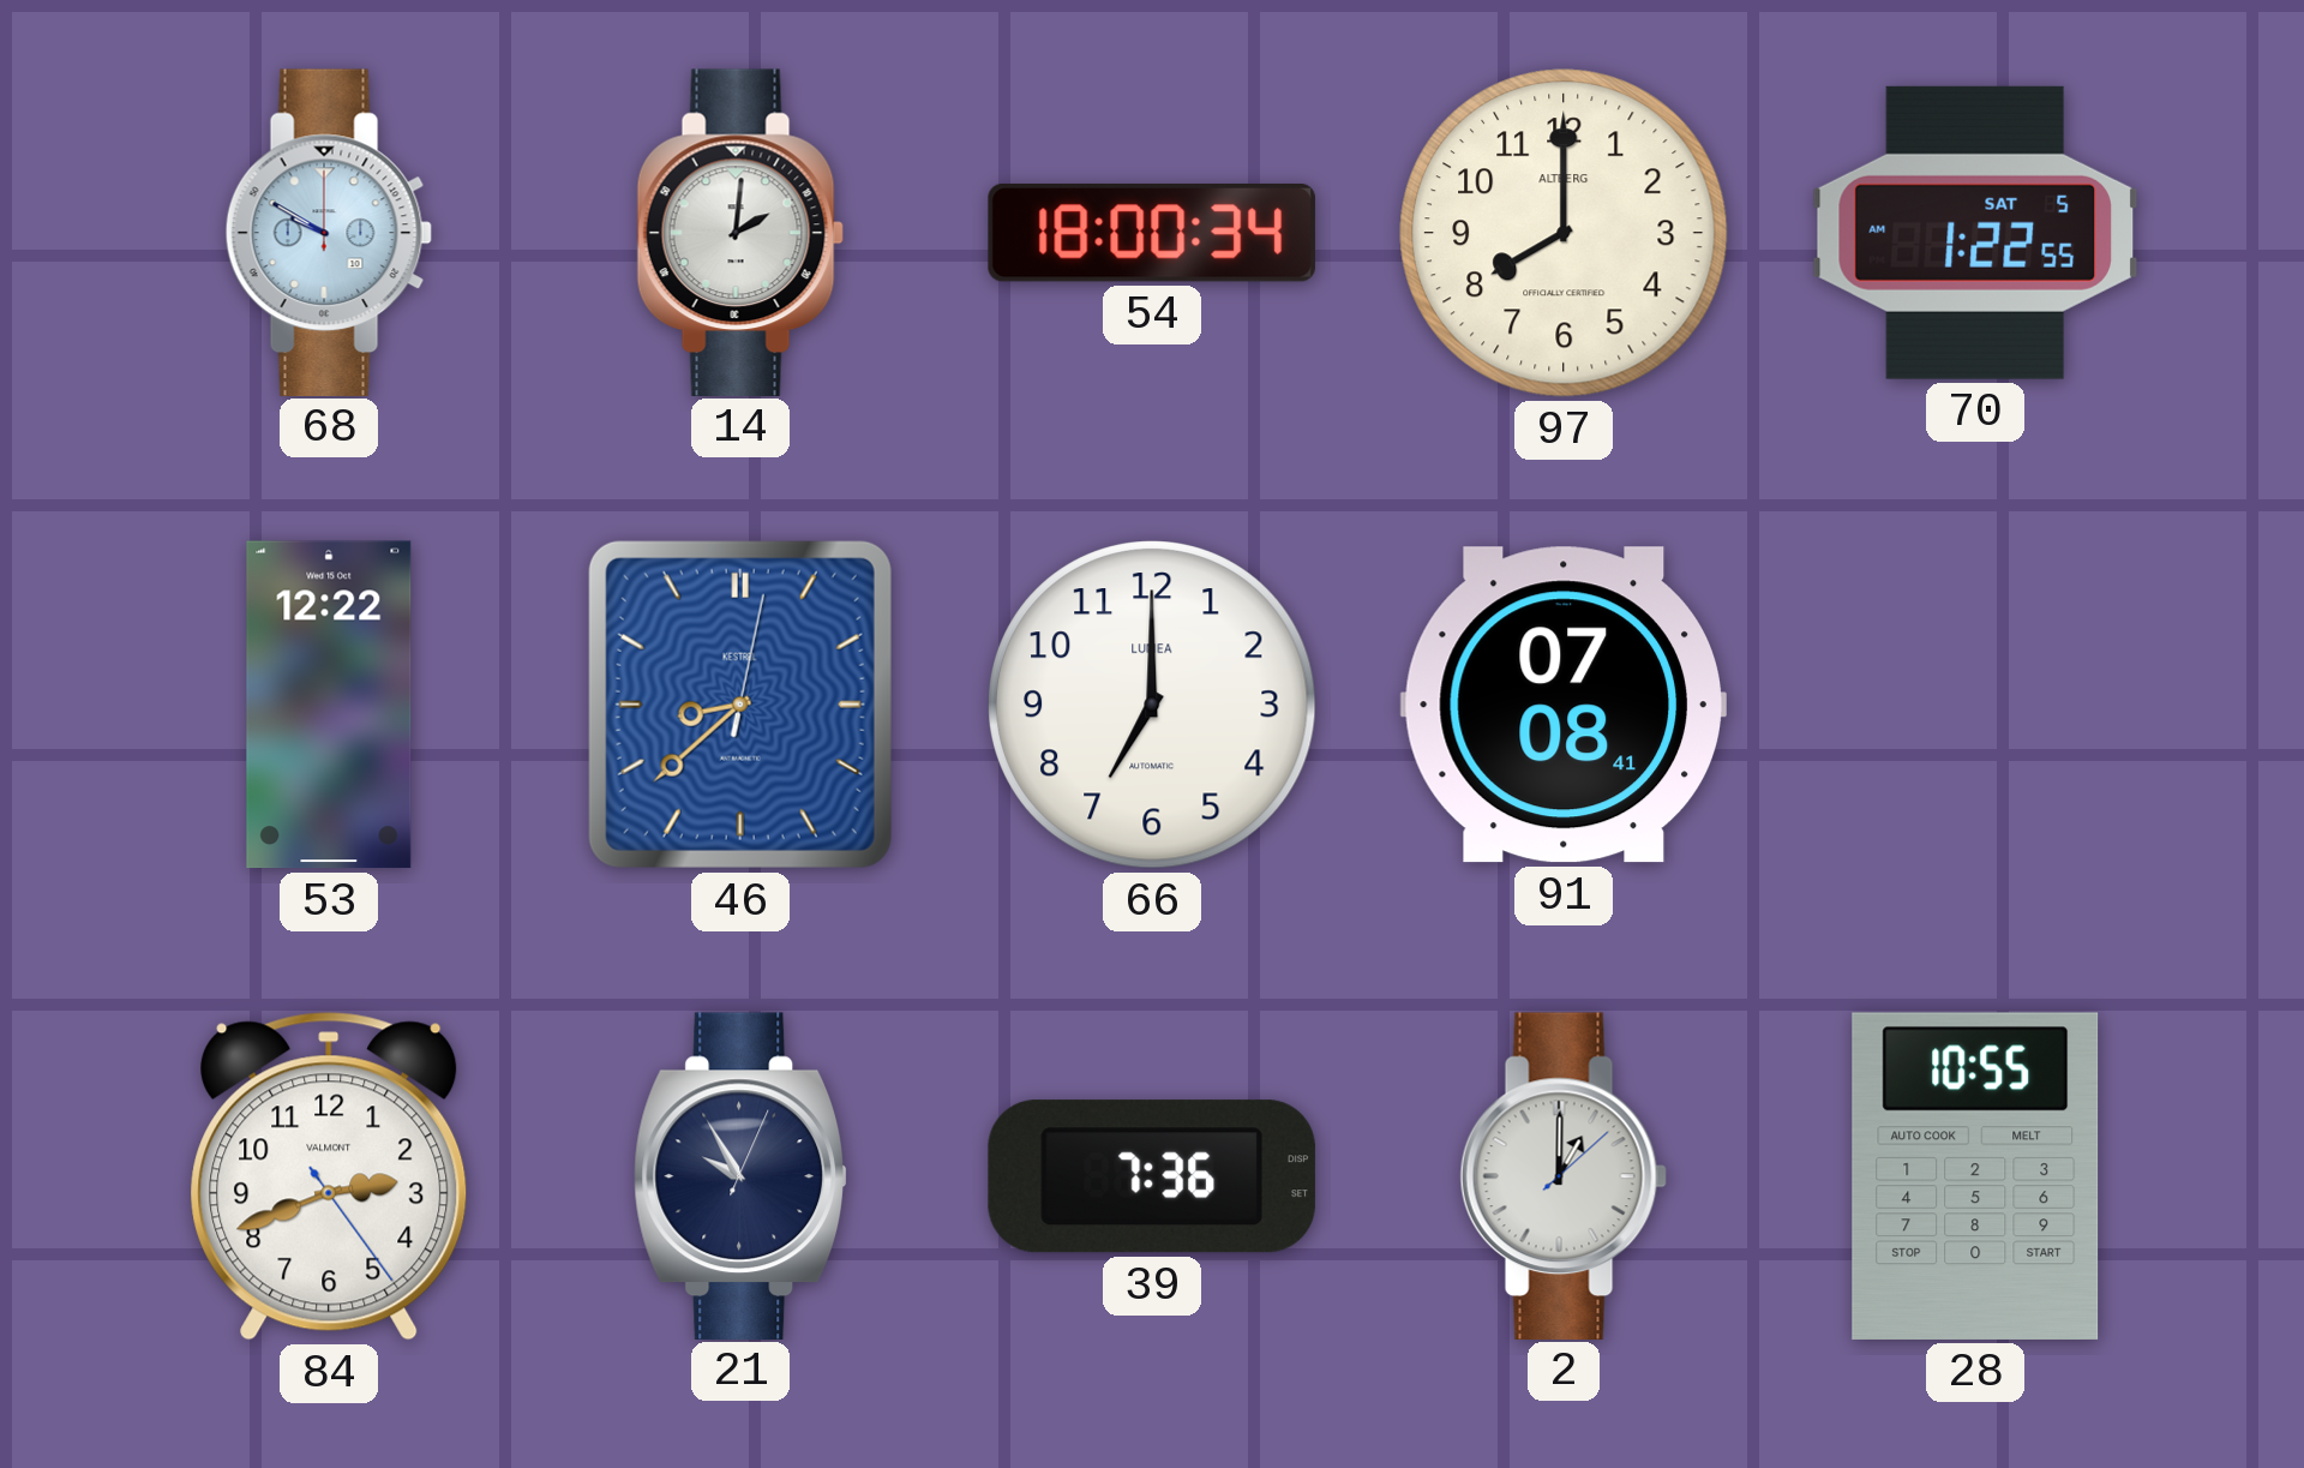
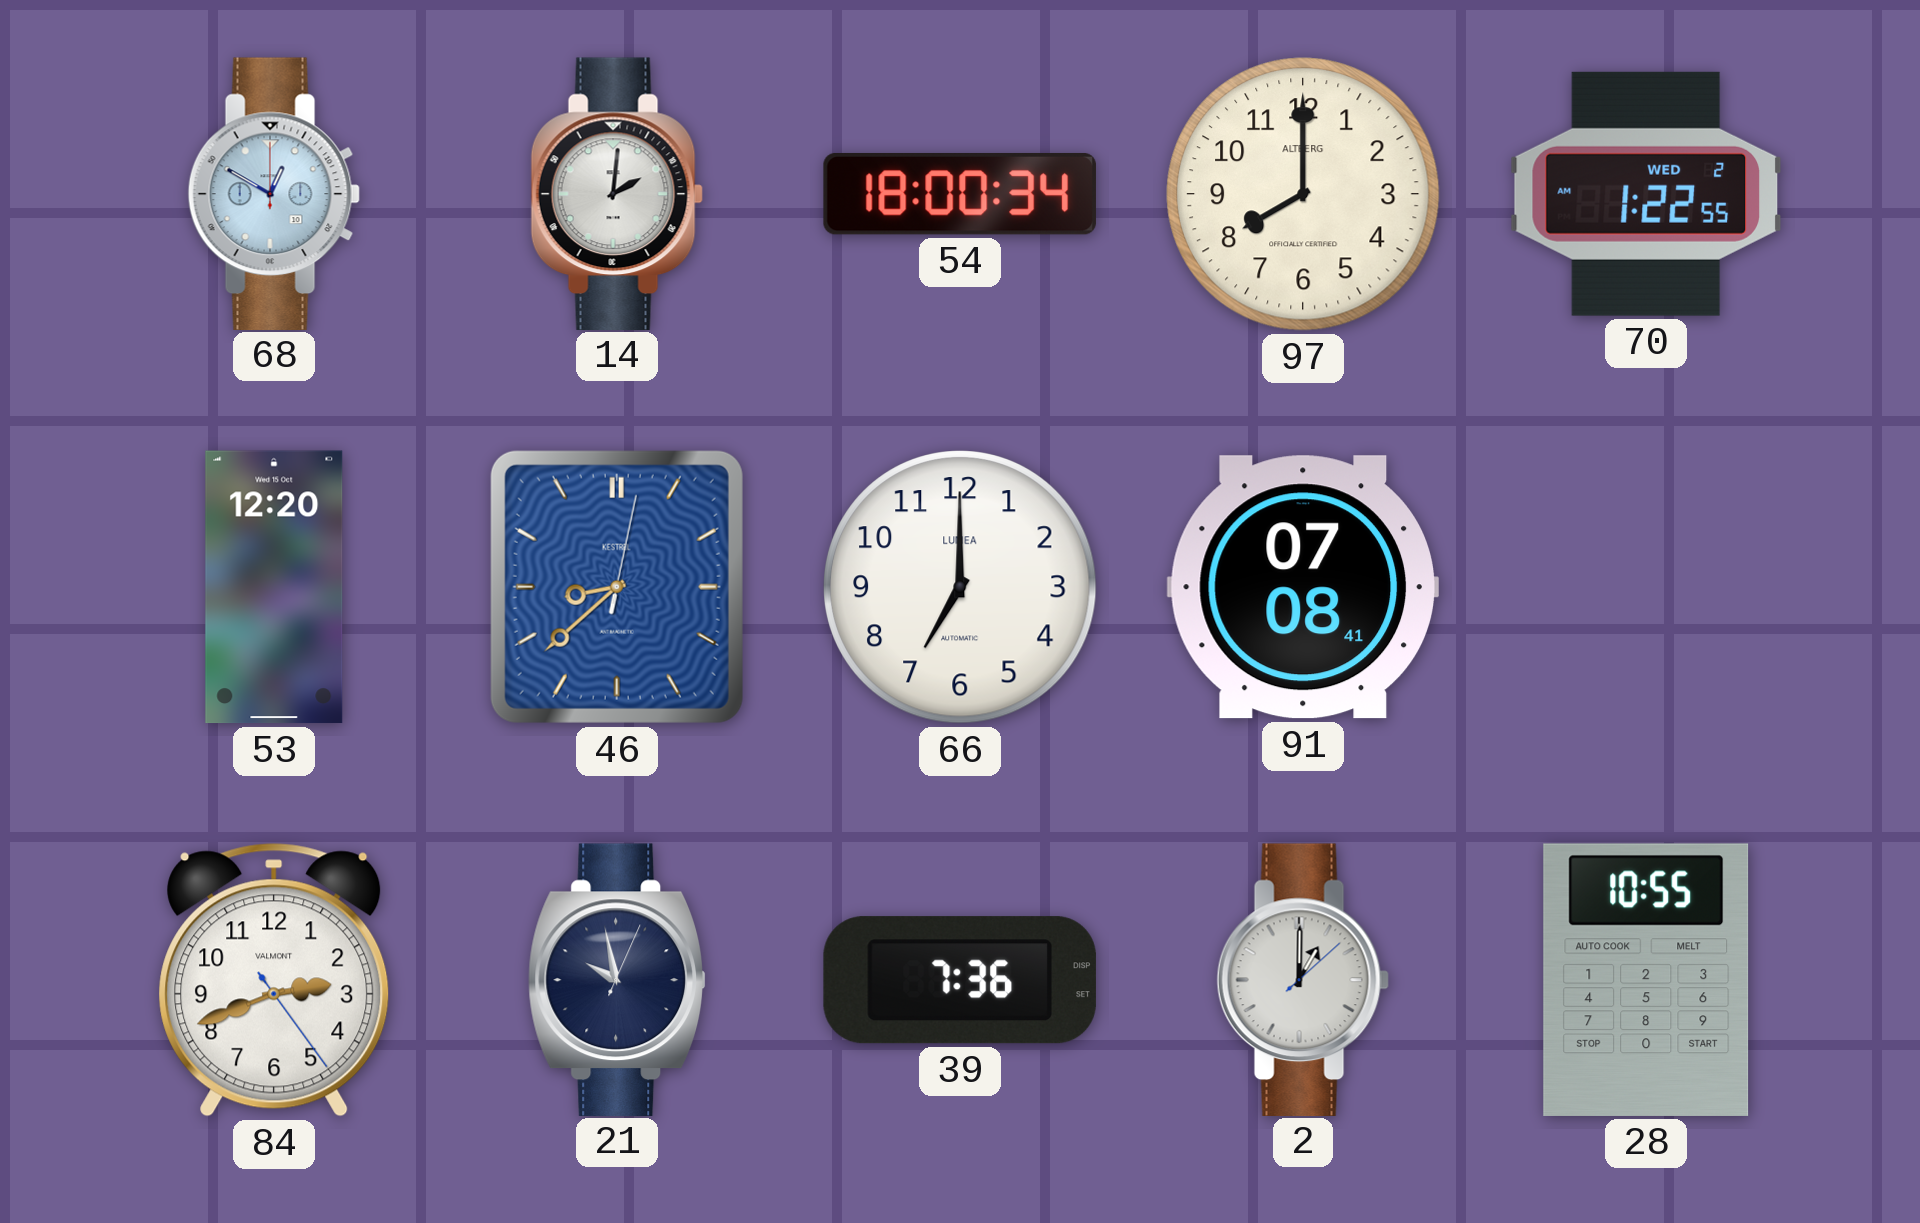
68: 9:50 -> 12:50 (274, 193)
70 date: SAT 5 -> WED 2 (1646, 194)
53: 12:22 -> 12:20 (274, 587)
21: 9:55 -> 9:58 (617, 979)
